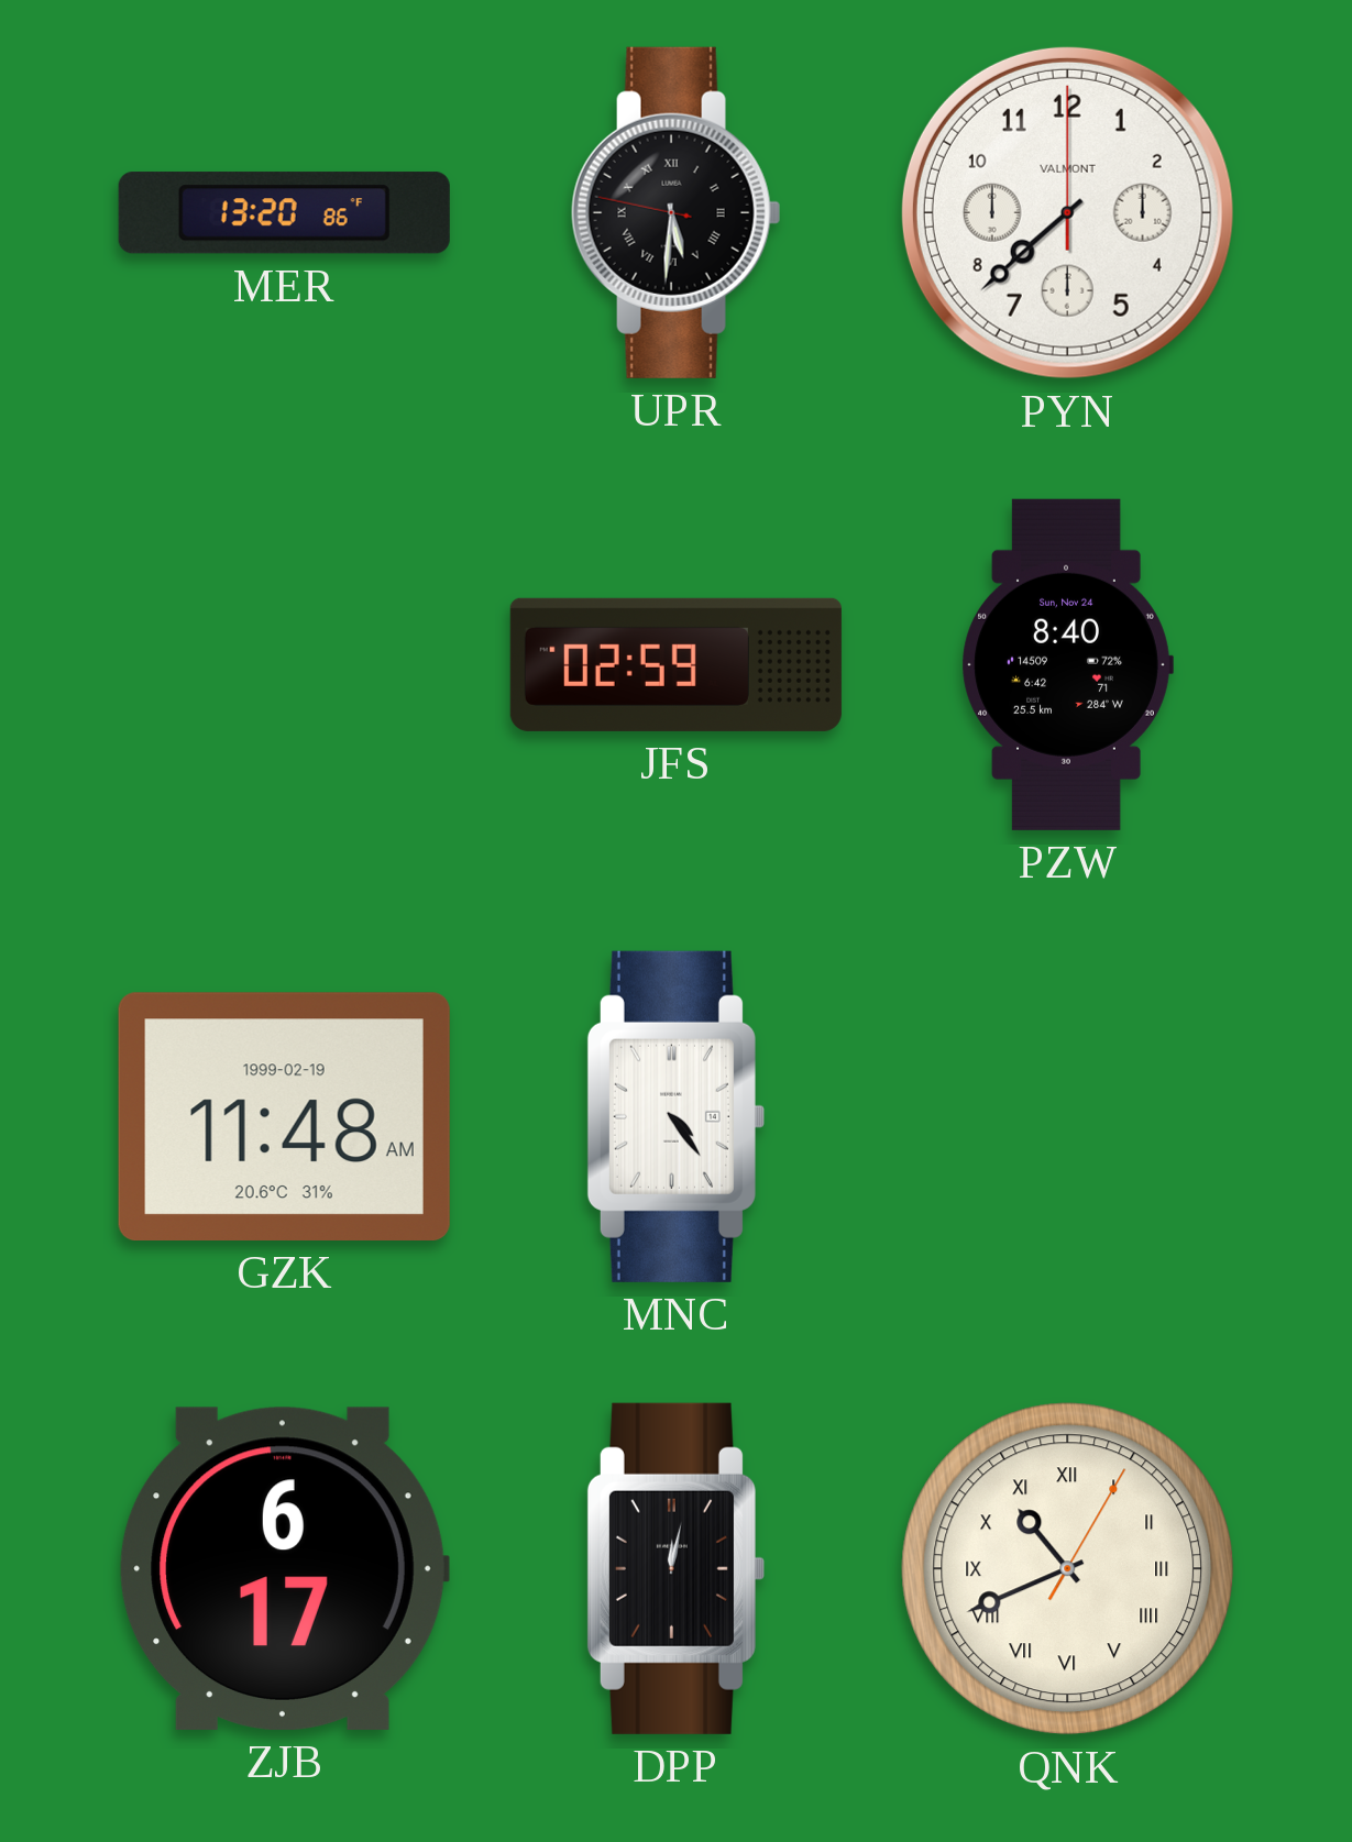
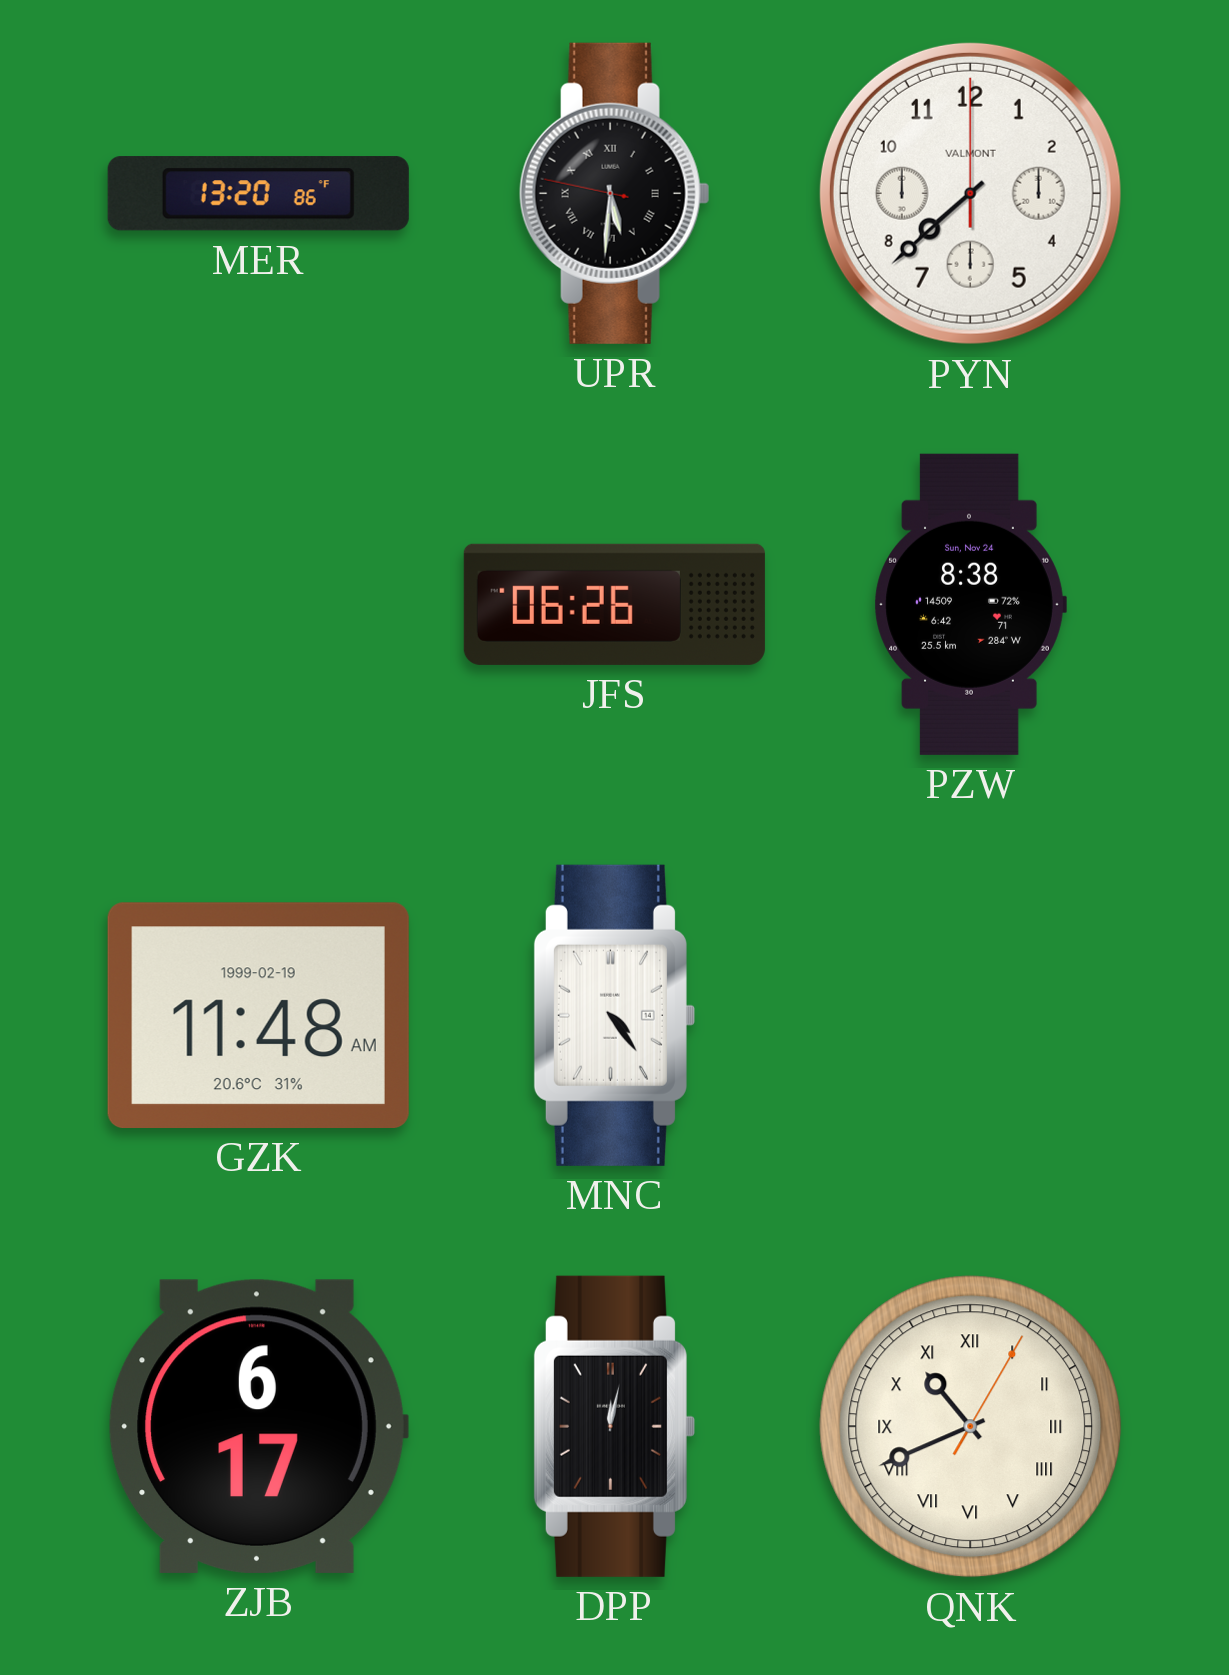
JFS: 02:59 -> 06:26 (614, 604)
PZW: 8:40 -> 8:38 (970, 604)
